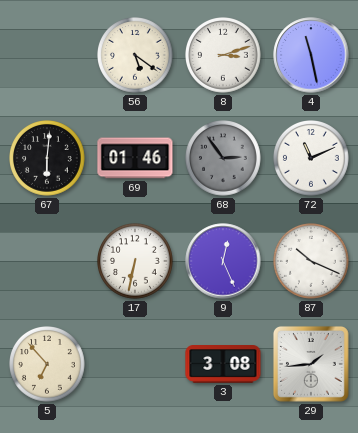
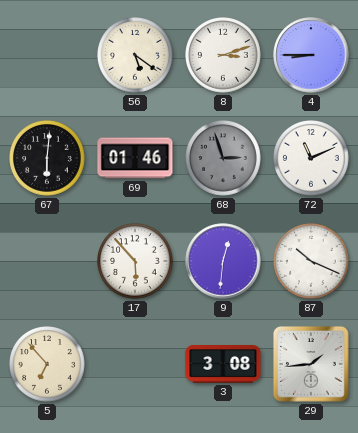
4: 11:28 -> 8:45 (311, 55)
68: 2:54 -> 2:57 (224, 159)
17: 6:32 -> 5:53 (136, 262)
9: 12:26 -> 12:31 (223, 261)
